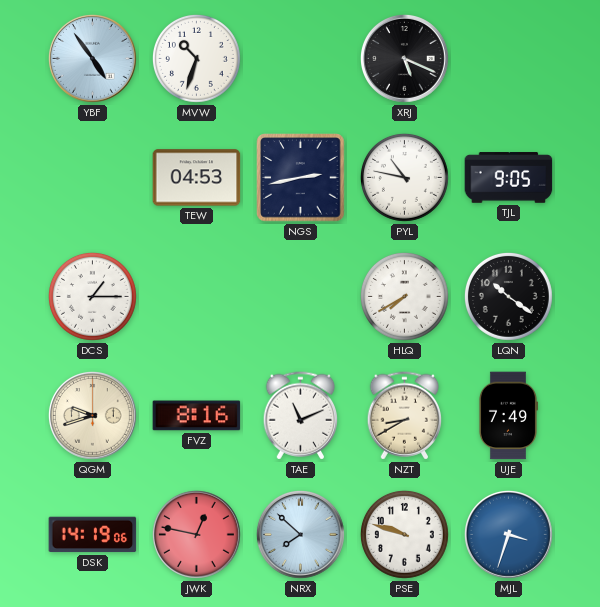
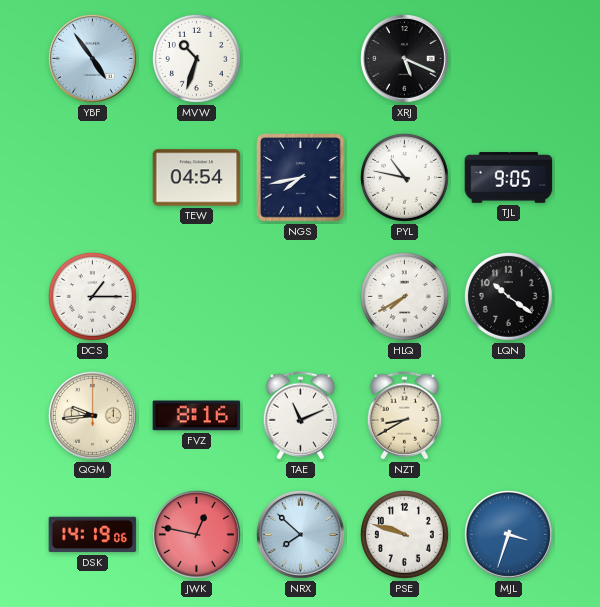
TEW: 04:53 -> 04:54 (197, 178)
NGS: 2:43 -> 7:43 (301, 178)
QGM: 9:42 -> 9:44 (93, 416)
UJE: 7:49 -> none (508, 416)
